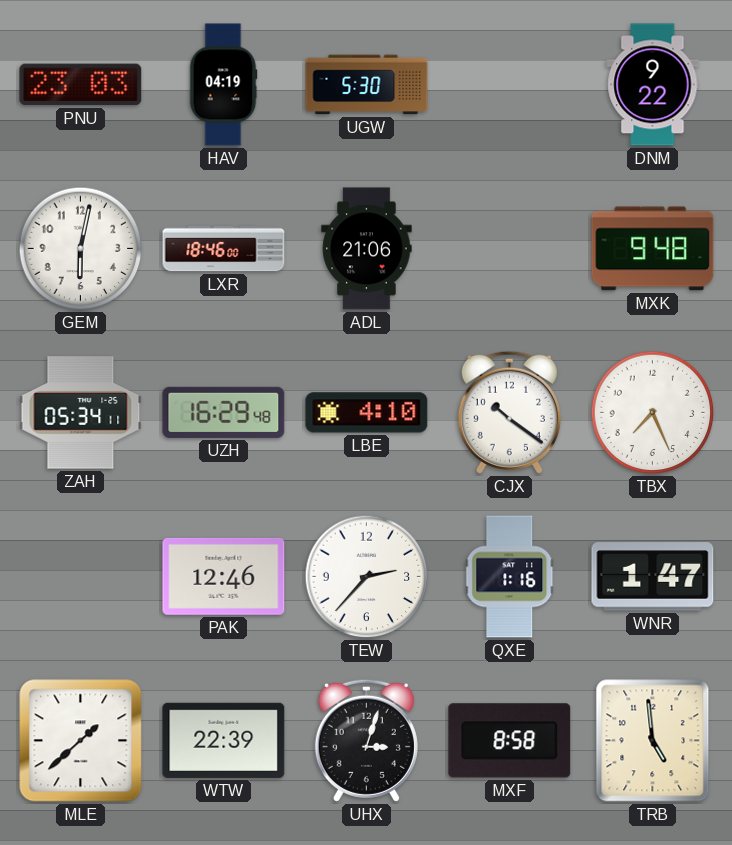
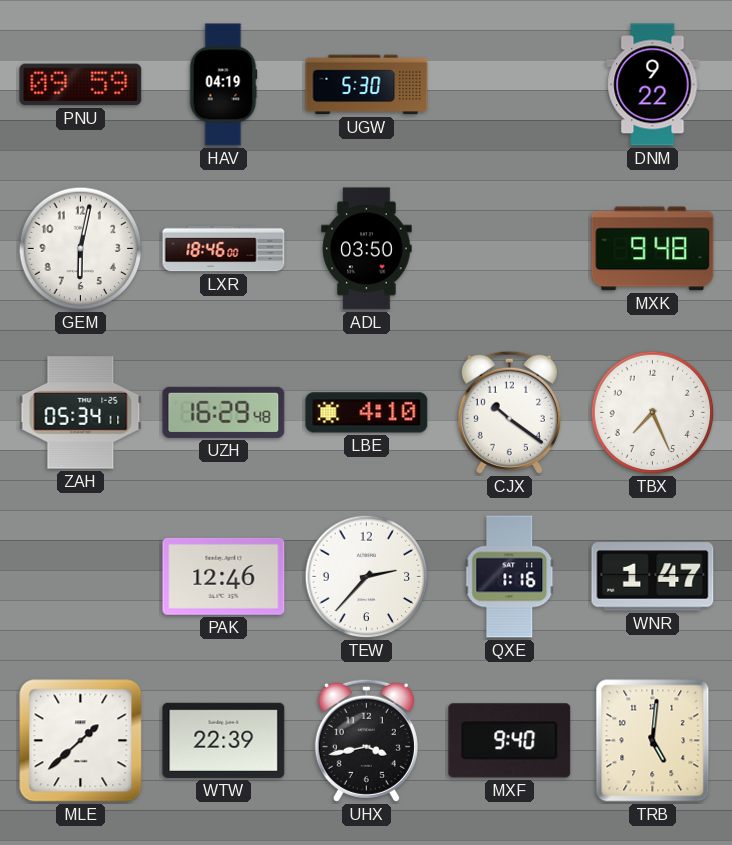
PNU: 23:03 -> 09:59 (81, 85)
ADL: 21:06 -> 03:50 (367, 249)
UHX: 3:03 -> 3:43 (366, 740)
MXF: 8:58 -> 9:40 (510, 741)
TRB: 4:59 -> 5:01 (653, 741)
